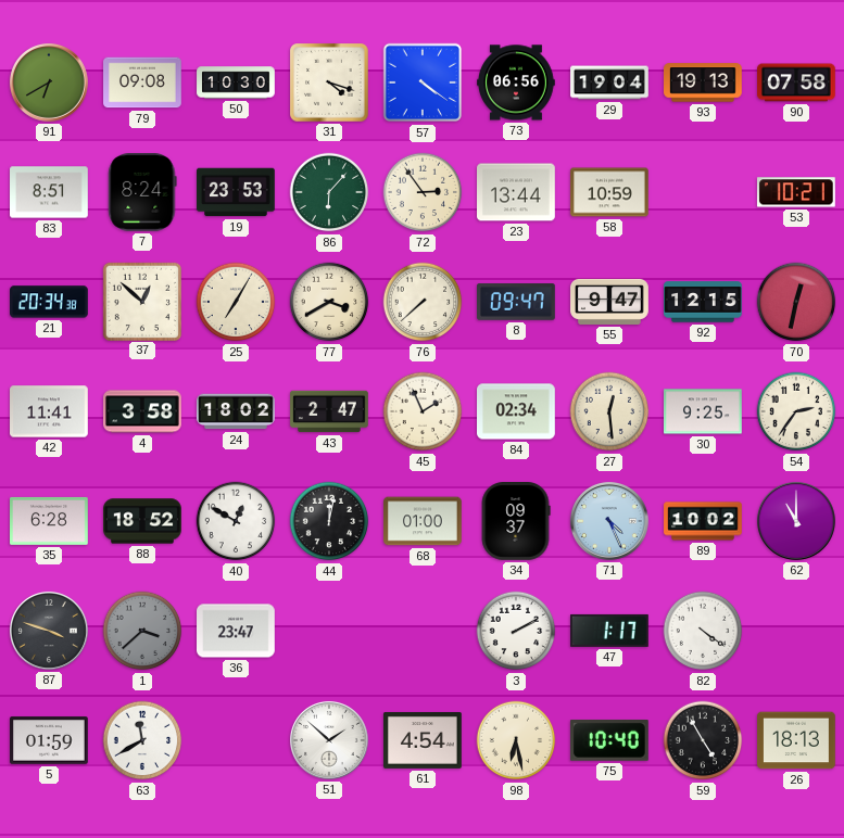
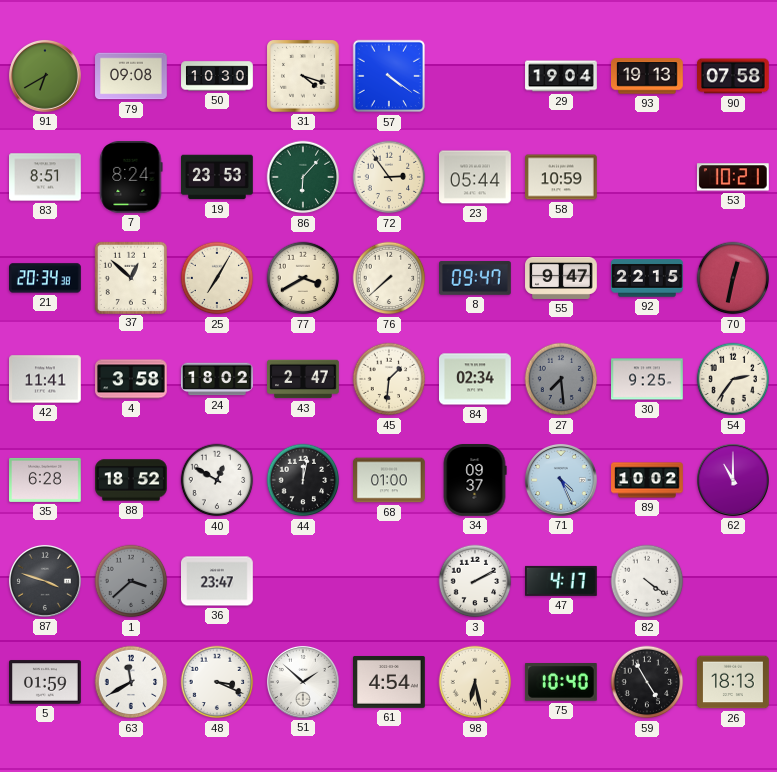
73: 06:56 -> none (517, 82)
23: 13:44 -> 05:44 (476, 177)
92: 12:15 -> 22:15 (648, 278)
45: 1:56 -> 1:31 (389, 379)
27: 12:29 -> 7:29 (561, 379)
27 dial: cream -> grey (561, 379)
47: 1:17 -> 4:17 (562, 581)
48: none -> 3:19 (217, 682)
